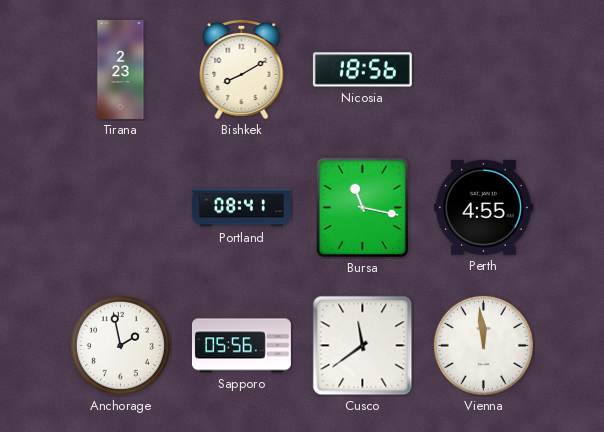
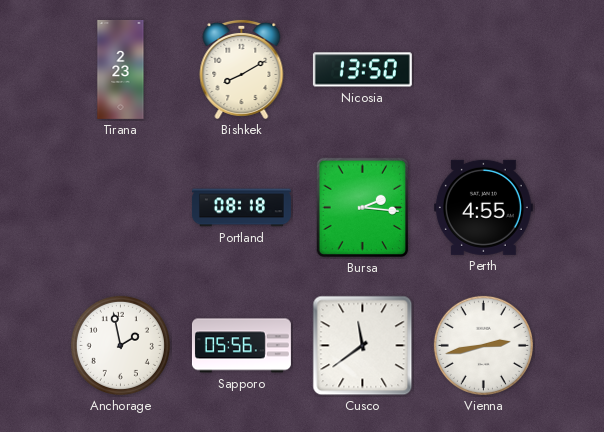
Nicosia: 18:56 -> 13:50 (362, 70)
Portland: 08:41 -> 08:18 (241, 208)
Bursa: 11:17 -> 2:16 (362, 208)
Vienna: 11:59 -> 2:43 (483, 345)
